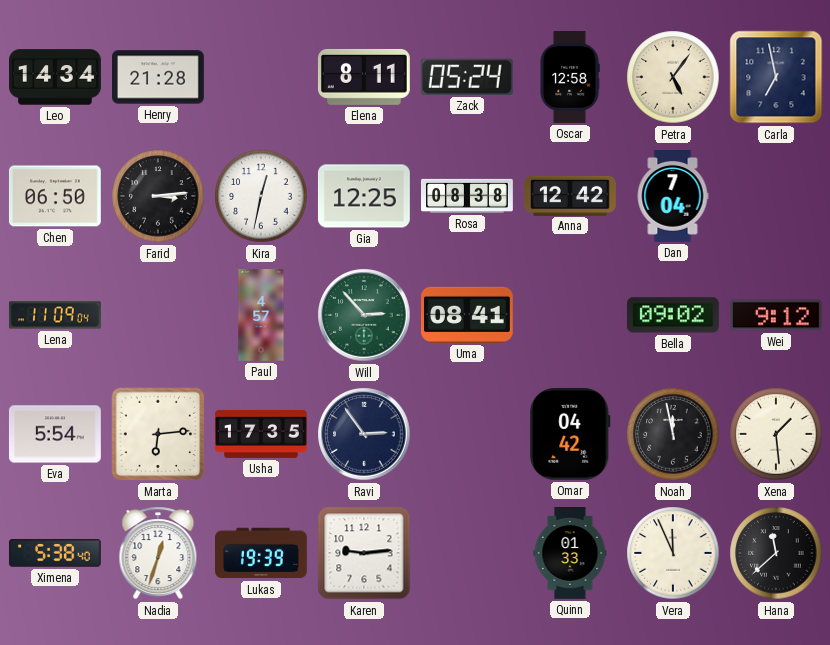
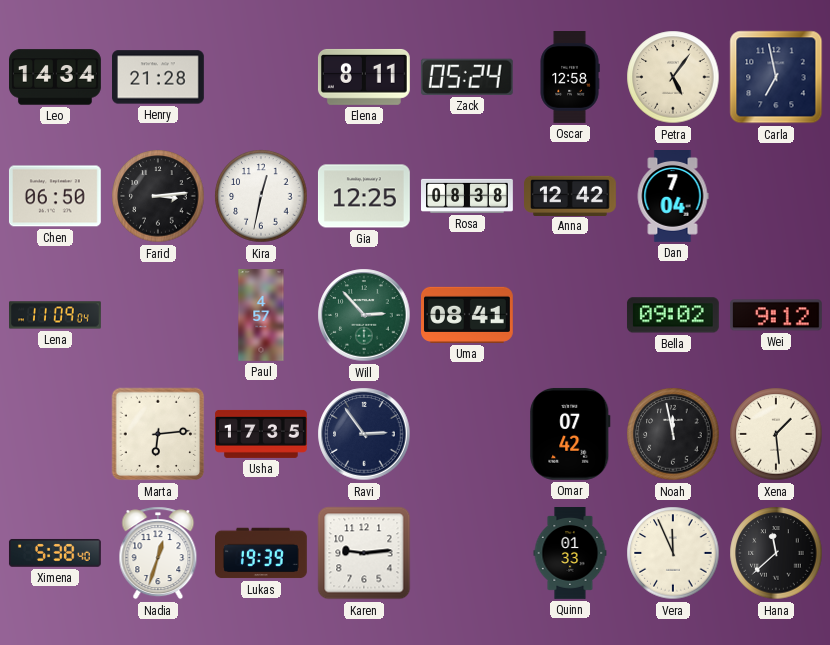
Eva: 5:54 -> none (55, 434)
Omar: 04:42 -> 07:42 (570, 434)
